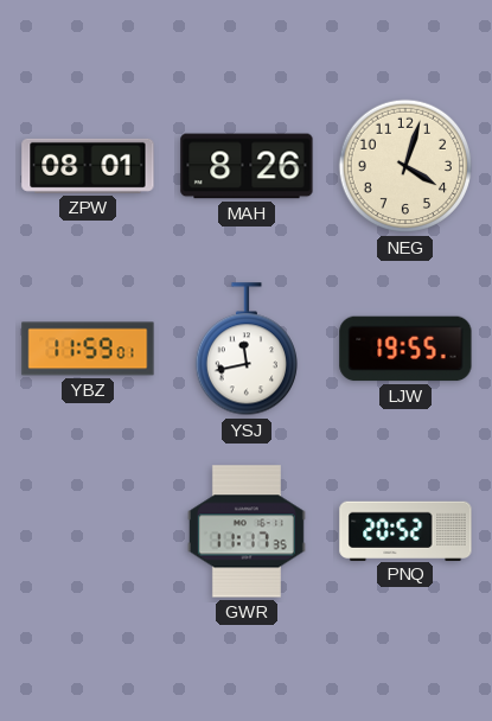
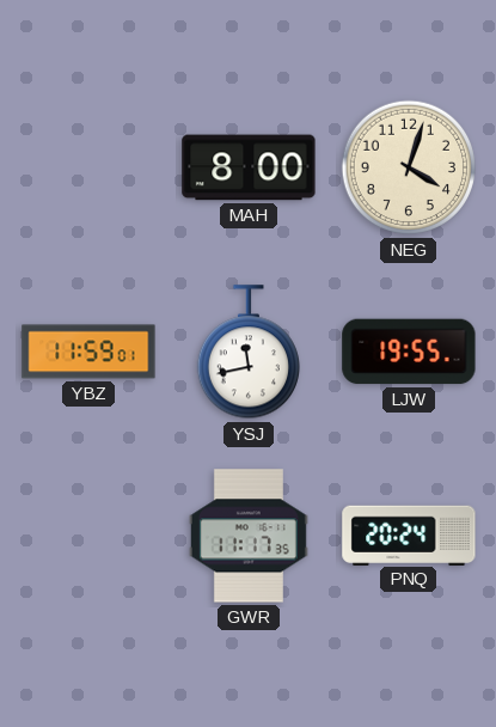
ZPW: 08:01 -> none (88, 166)
MAH: 8:26 -> 8:00 (249, 167)
PNQ: 20:52 -> 20:24 (409, 534)
